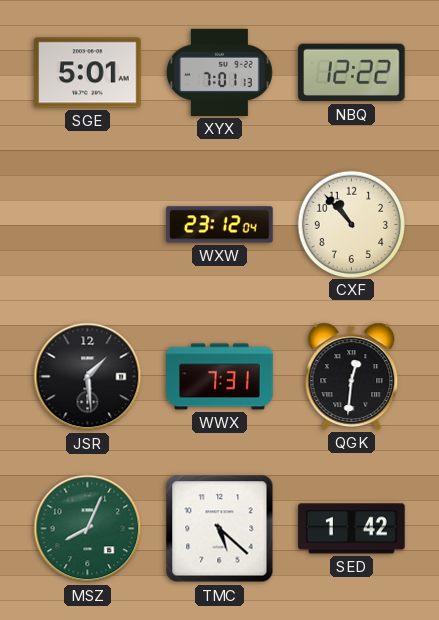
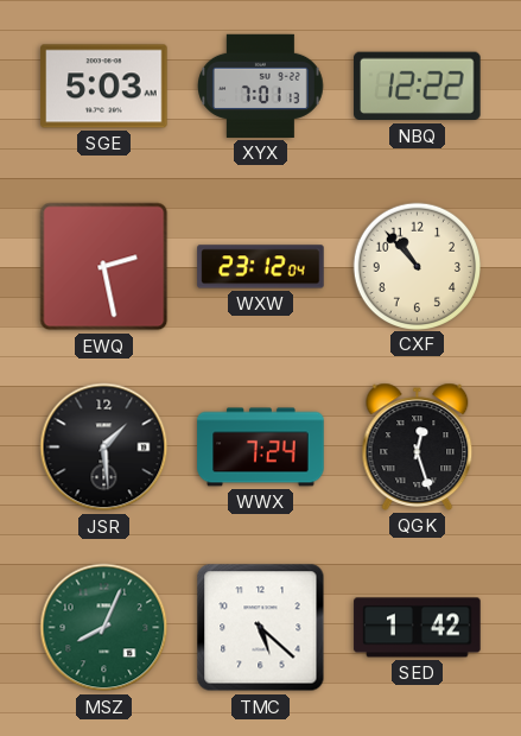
SGE: 5:01 -> 5:03 (104, 87)
EWQ: none -> 2:28 (104, 267)
WWX: 7:31 -> 7:24 (261, 448)
QGK: 12:31 -> 12:27 (418, 446)
